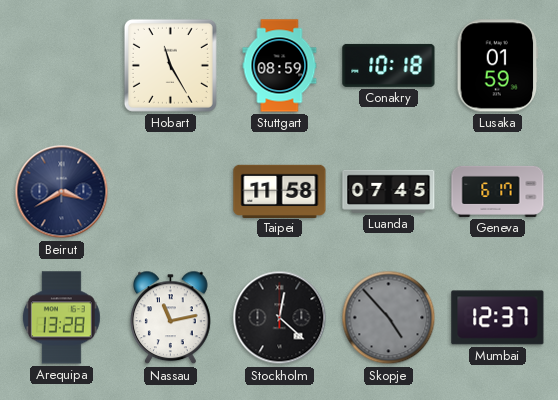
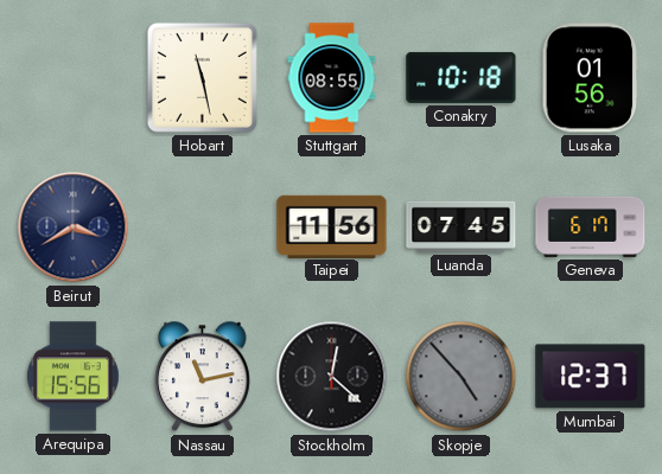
Hobart: 11:25 -> 11:28 (202, 77)
Stuttgart: 08:59 -> 08:55 (332, 78)
Lusaka: 01:59 -> 01:56 (591, 78)
Taipei: 11:58 -> 11:56 (332, 226)
Arequipa: 13:28 -> 15:56 (72, 377)
